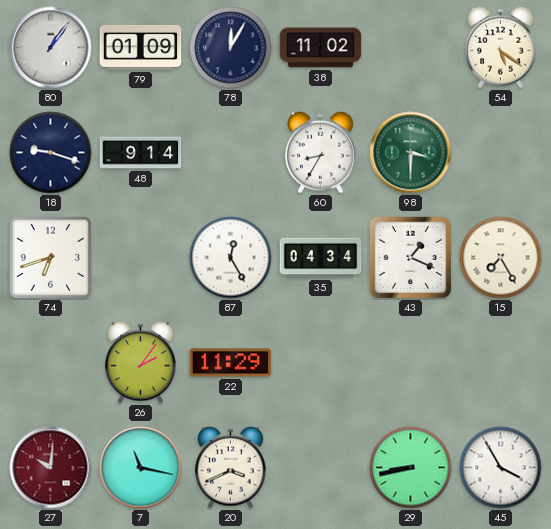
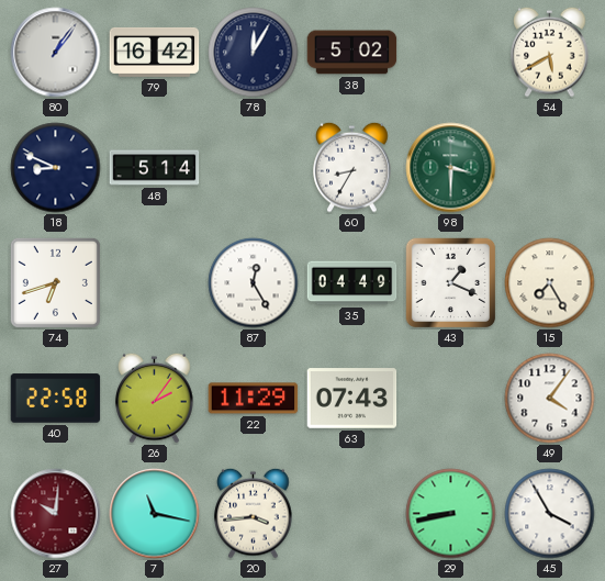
79: 01:09 -> 16:42 (155, 52)
38: 11:02 -> 5:02 (352, 53)
54: 5:21 -> 5:40 (550, 52)
18: 9:18 -> 8:49 (56, 168)
48: 9:14 -> 5:14 (155, 168)
35: 04:34 -> 04:49 (352, 283)
40: none -> 22:58 (56, 399)
63: none -> 07:43 (352, 399)
49: none -> 4:06 (550, 399)
20: 3:41 -> 3:44 (254, 513)
